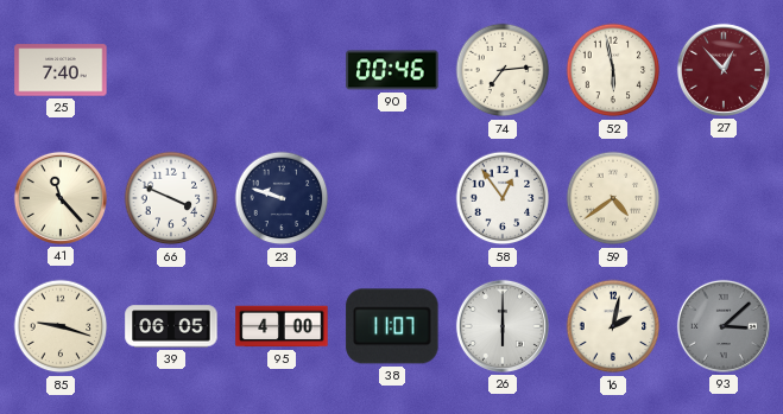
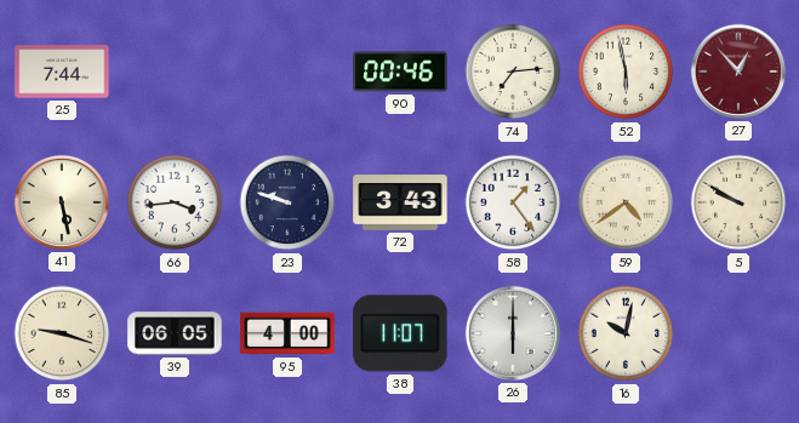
25: 7:40 -> 7:44 (62, 72)
41: 11:23 -> 5:28 (62, 202)
66: 3:49 -> 3:44 (175, 202)
72: none -> 3:43 (400, 202)
58: 12:54 -> 1:24 (513, 202)
5: none -> 9:50 (738, 202)
16: 2:02 -> 10:02 (626, 333)
93: 3:08 -> none (724, 326)
